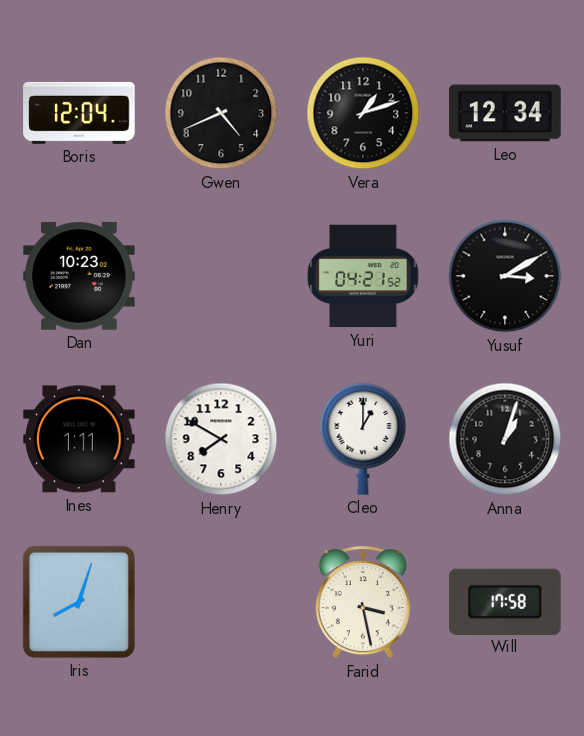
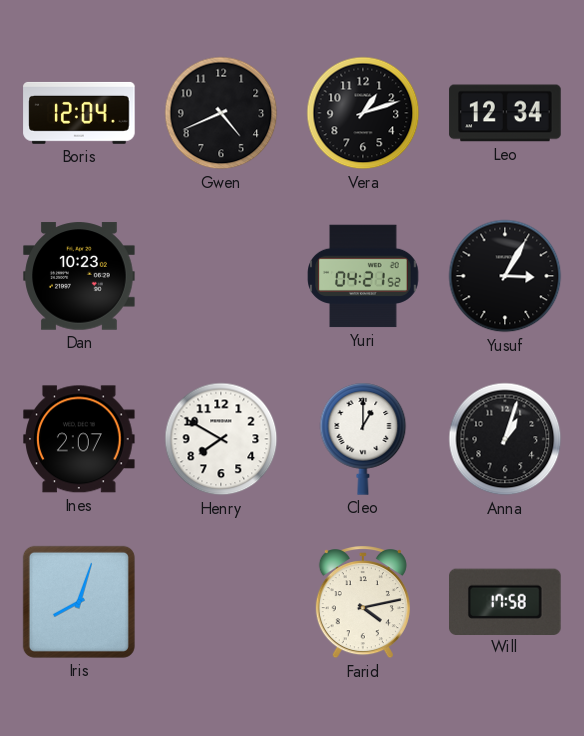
Yusuf: 3:10 -> 3:05 (505, 276)
Ines: 1:11 -> 2:07 (79, 439)
Farid: 3:28 -> 4:13 (363, 603)
